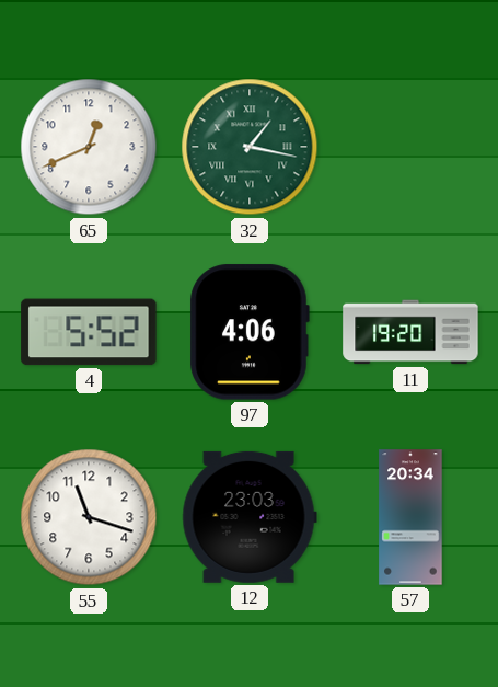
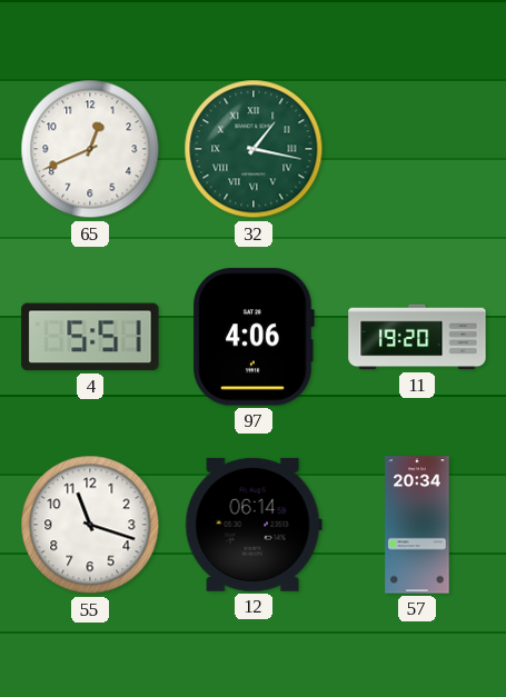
4: 5:52 -> 5:51 (90, 337)
12: 23:03 -> 06:14 (254, 525)
